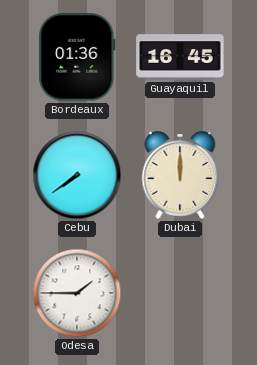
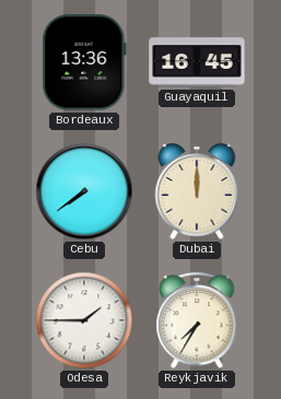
Bordeaux: 01:36 -> 13:36 (84, 62)
Reykjavik: none -> 7:35 (197, 321)
